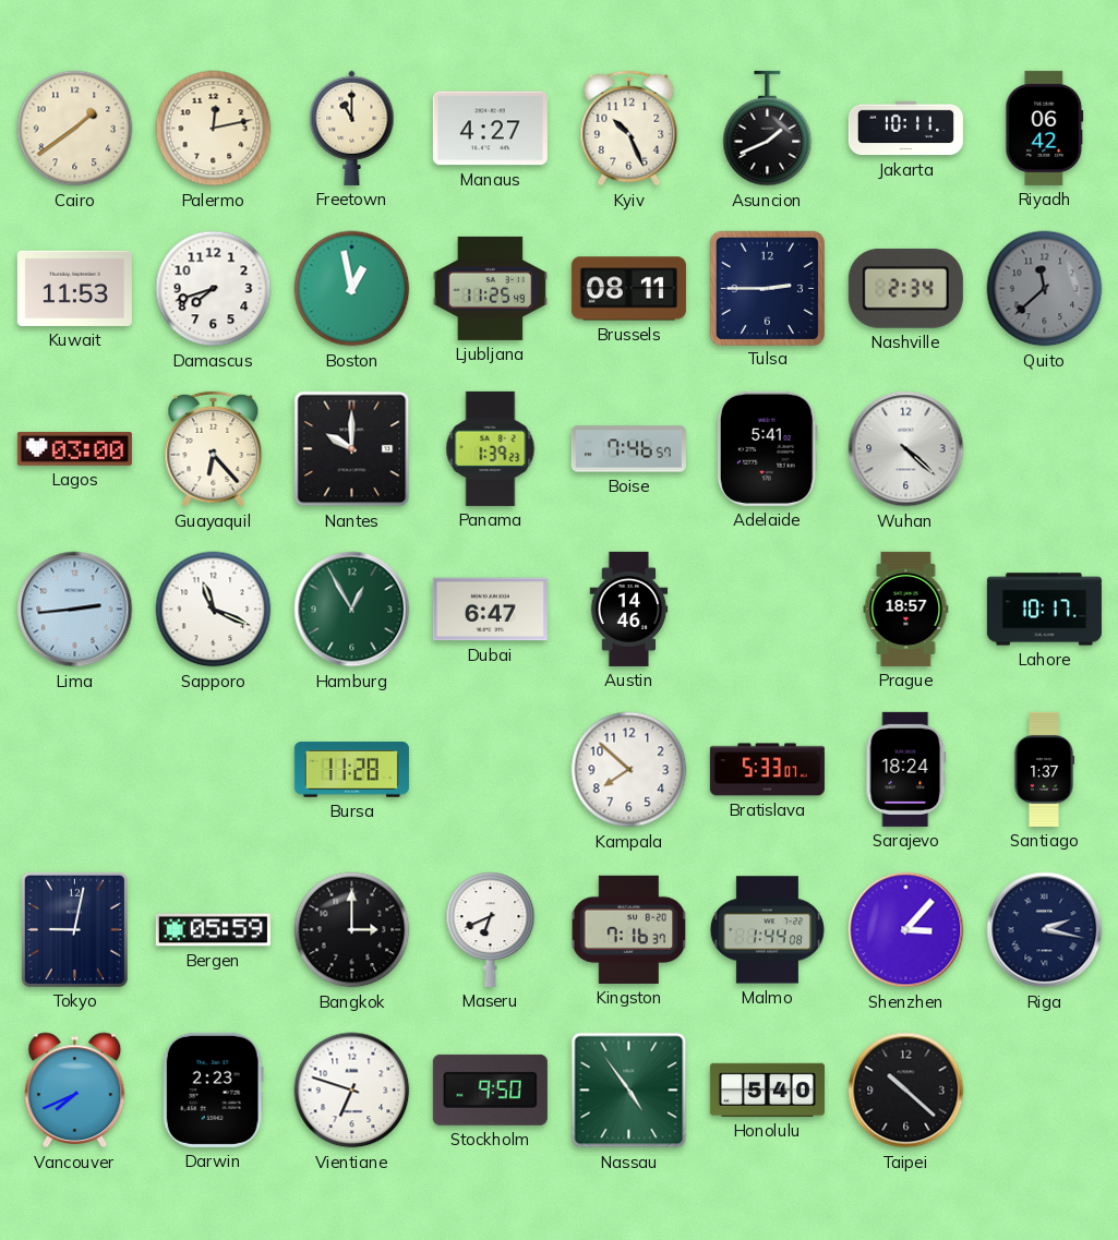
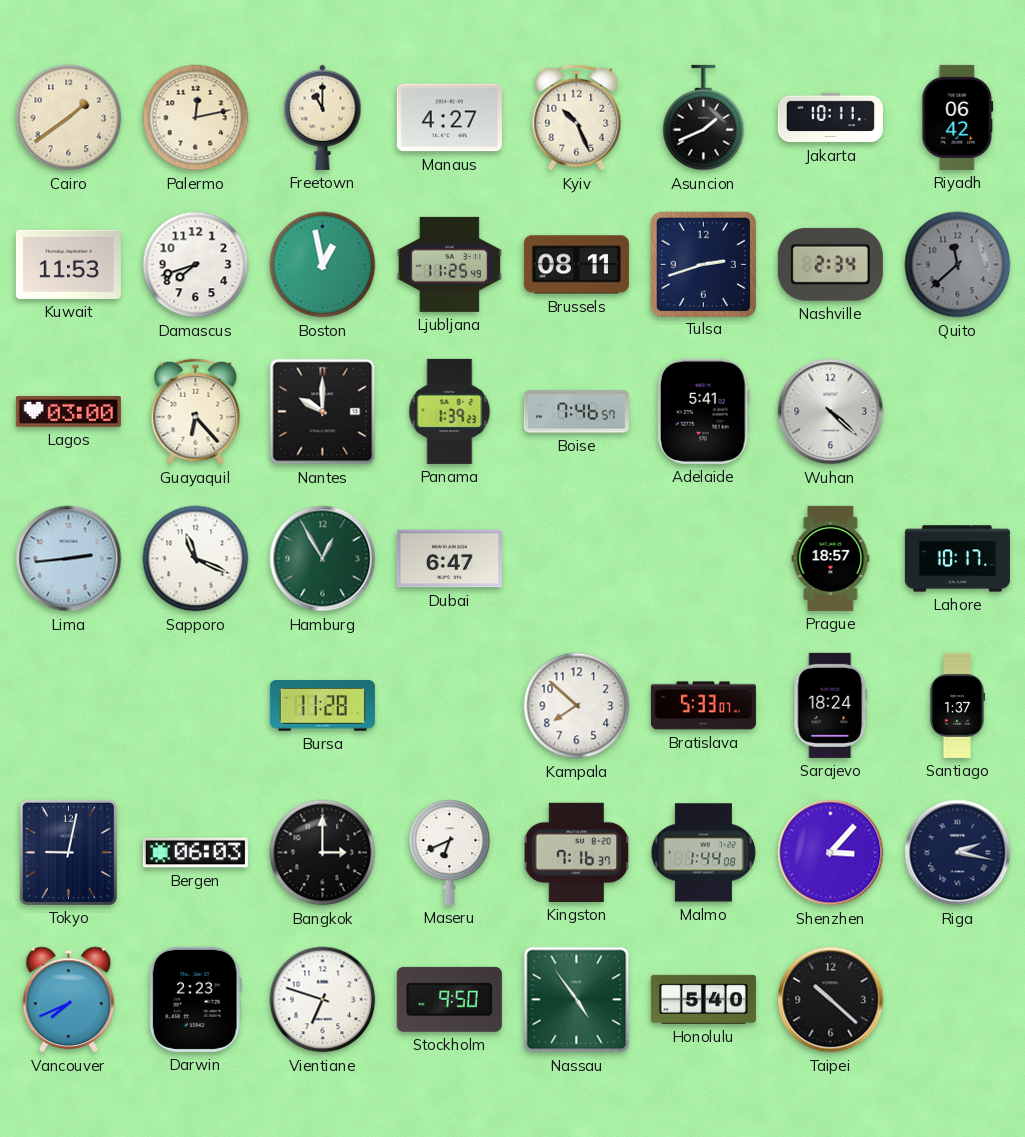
Tulsa: 2:45 -> 2:42 (703, 264)
Austin: 14:46 -> none (629, 609)
Bergen: 05:59 -> 06:03 (195, 853)
